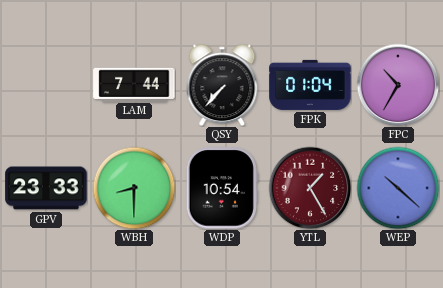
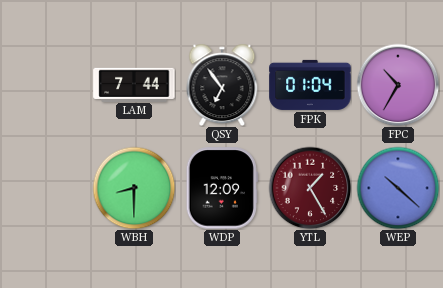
QSY: 7:37 -> 6:54 (222, 85)
GPV: 23:33 -> none (46, 188)
WDP: 10:54 -> 12:09 (222, 188)
